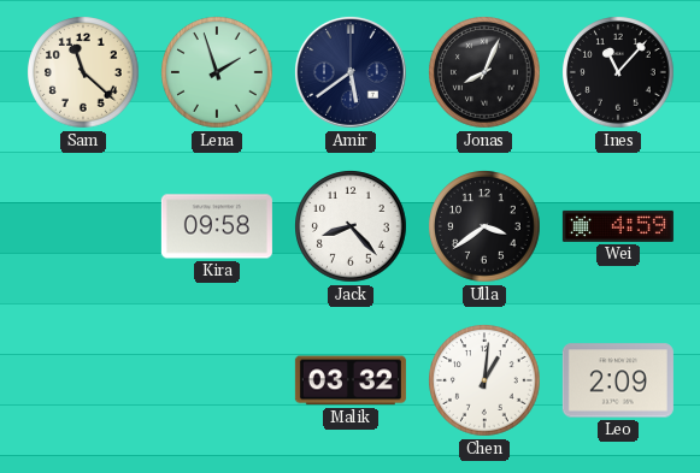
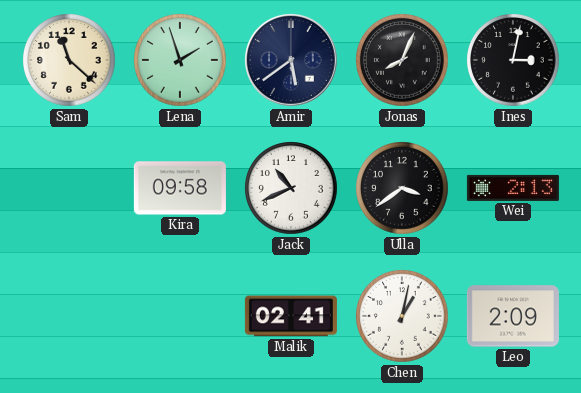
Ines: 11:07 -> 3:02 (513, 60)
Jack: 8:23 -> 10:41 (291, 188)
Wei: 4:59 -> 2:13 (513, 188)
Malik: 03:32 -> 02:41 (291, 316)
Chen: 1:01 -> 1:02 (402, 316)
